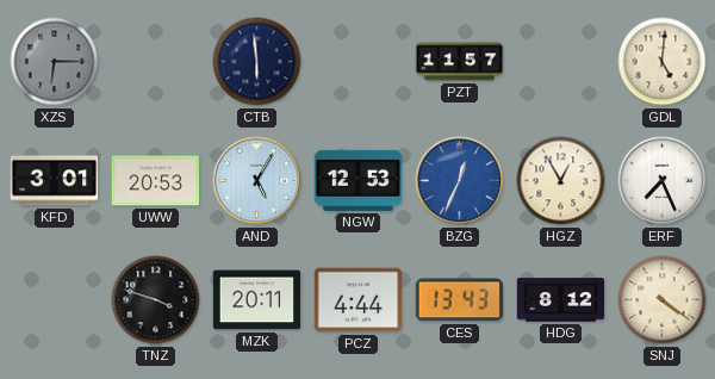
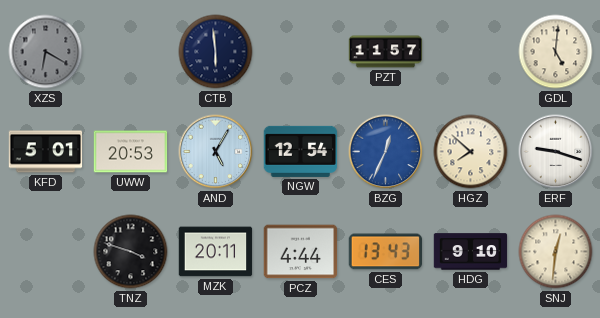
XZS: 6:15 -> 6:20 (46, 52)
KFD: 3:01 -> 5:01 (46, 152)
NGW: 12:53 -> 12:54 (301, 151)
HGZ: 12:55 -> 7:52 (471, 152)
ERF: 7:26 -> 9:18 (556, 152)
HDG: 8:12 -> 9:10 (471, 252)
SNJ: 4:21 -> 12:31 (556, 252)
